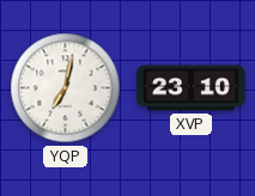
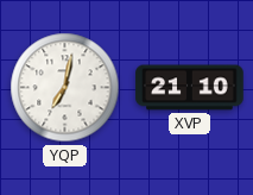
XVP: 23:10 -> 21:10 (190, 88)
